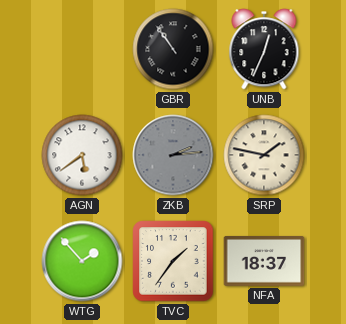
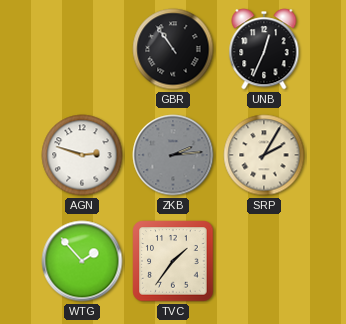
AGN: 5:39 -> 2:48 (82, 155)
SRP: 1:47 -> 2:05 (264, 155)
NFA: 18:37 -> none (264, 261)
